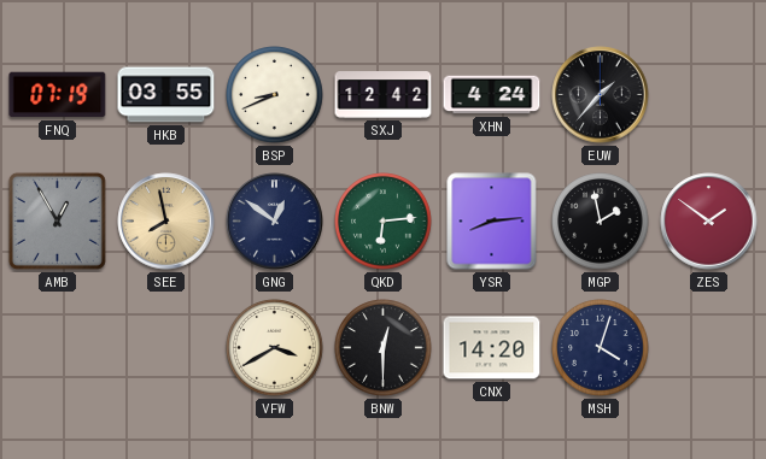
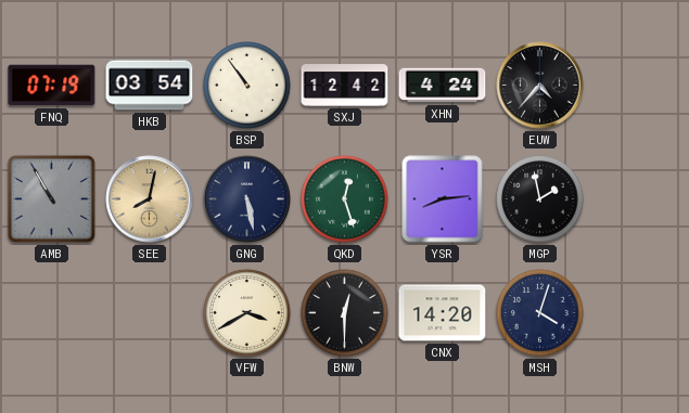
HKB: 03:55 -> 03:54 (150, 86)
BSP: 8:41 -> 10:54 (247, 86)
EUW: 1:37 -> 4:37 (540, 86)
AMB: 12:55 -> 10:55 (51, 198)
SEE: 7:58 -> 8:02 (150, 199)
GNG: 12:51 -> 5:28 (247, 199)
QKD: 6:14 -> 12:27 (345, 199)
ZES: 1:51 -> none (709, 222)
